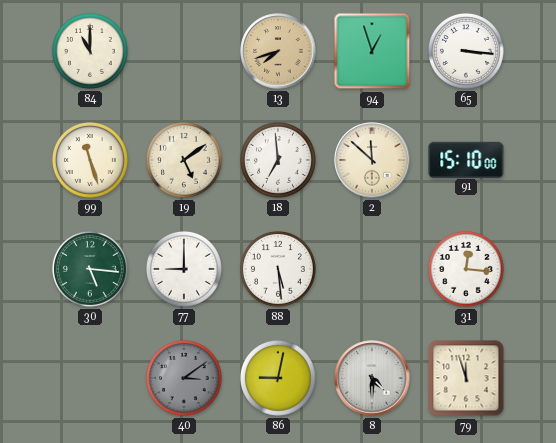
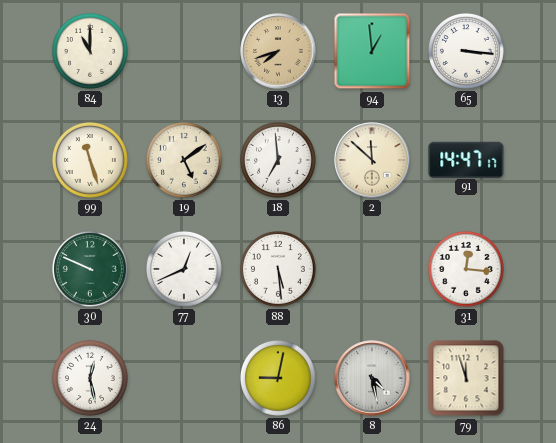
94: 12:57 -> 12:59 (372, 51)
91: 15:10 -> 14:47 (466, 159)
30: 5:16 -> 9:49 (90, 269)
77: 9:00 -> 12:41 (184, 269)
24: none -> 12:28 (90, 378)
40: 3:09 -> none (184, 378)
8: 4:30 -> 4:28 (372, 378)
